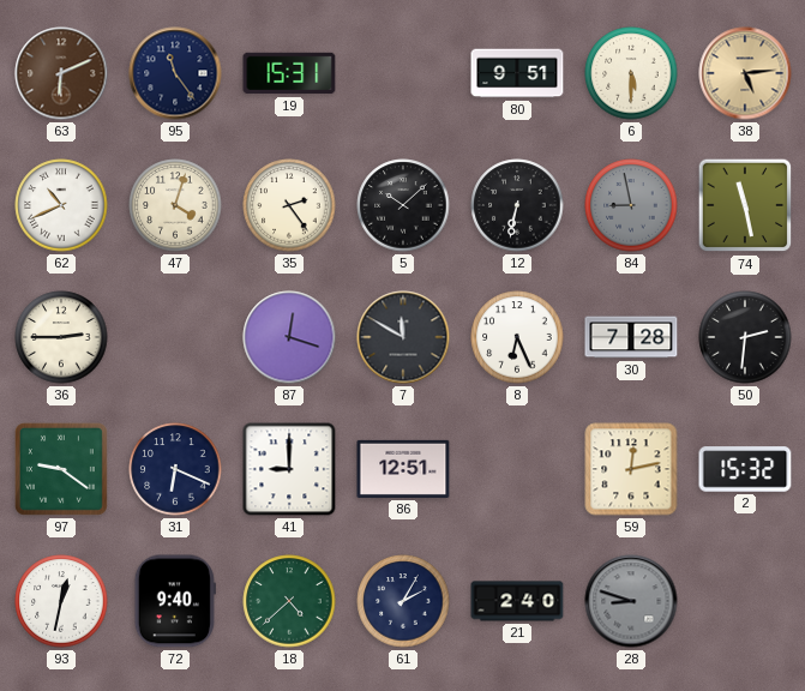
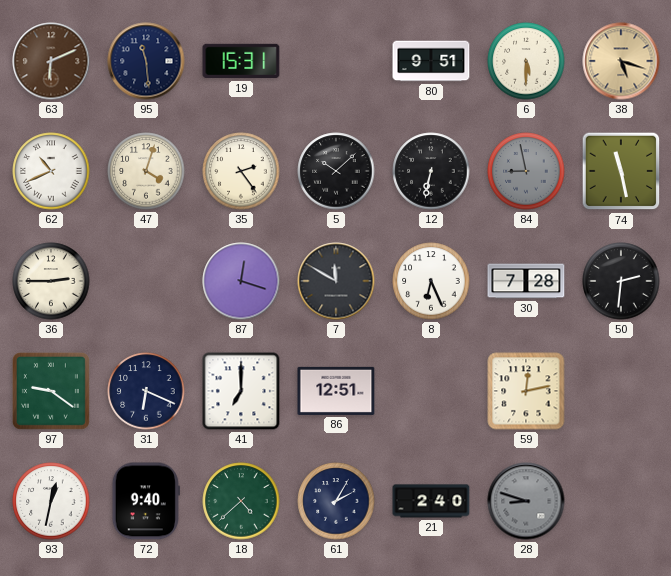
95: 11:24 -> 11:29 (146, 61)
38: 5:14 -> 5:18 (621, 61)
41: 9:00 -> 7:00 (241, 391)
2: 15:32 -> none (745, 469)
